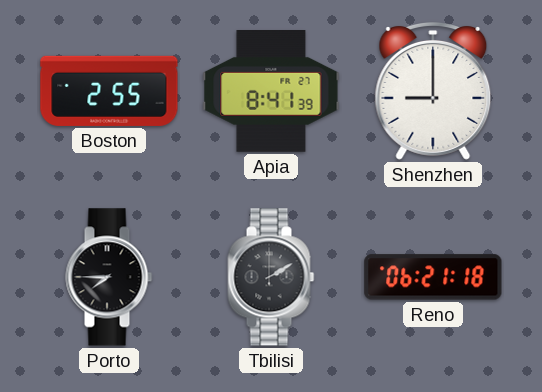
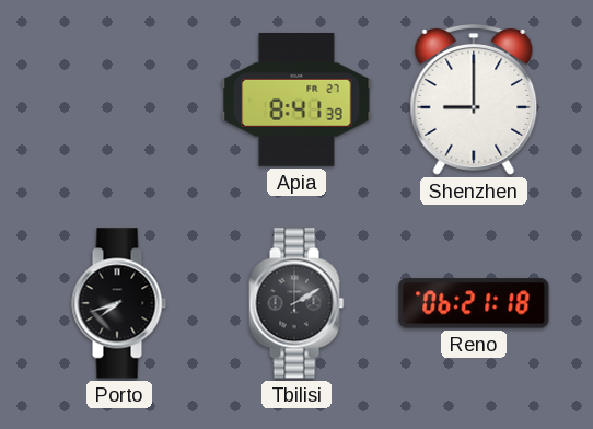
Boston: 2:55 -> none (109, 91)
Porto: 7:45 -> 7:42 (119, 303)
